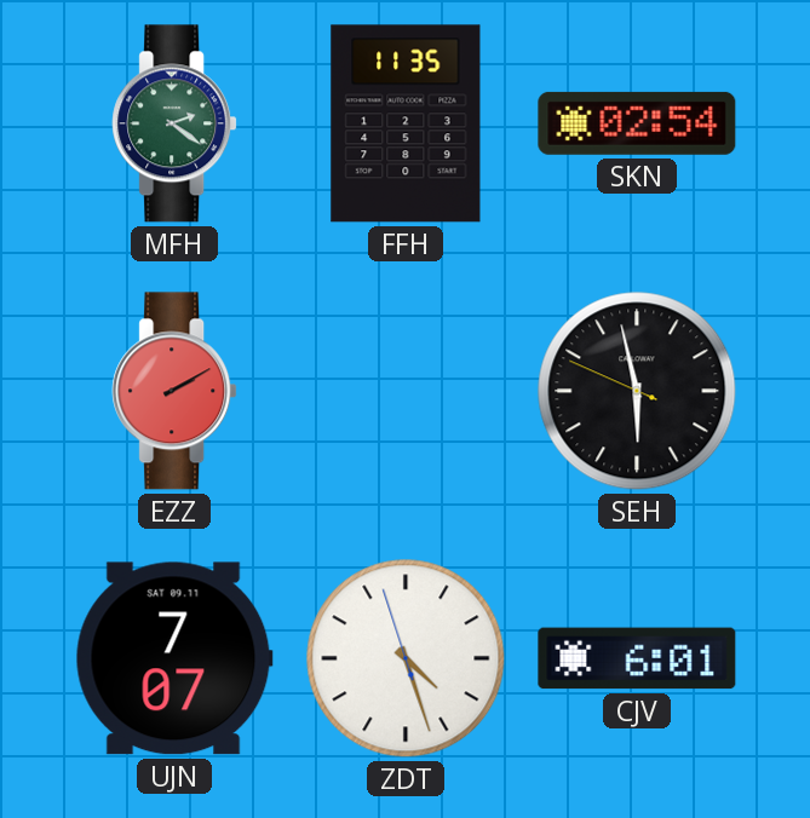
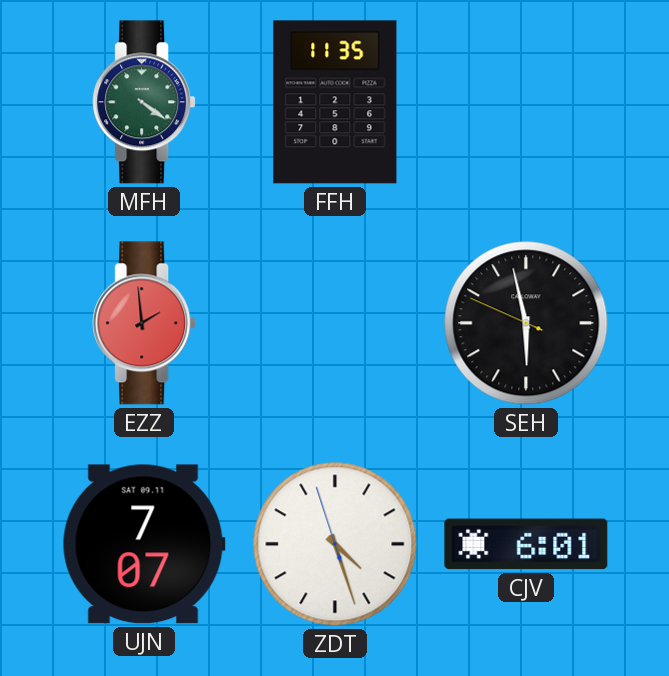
MFH: 2:21 -> 4:21 (144, 102)
SKN: 02:54 -> none (637, 123)
EZZ: 2:10 -> 1:59 (144, 323)
